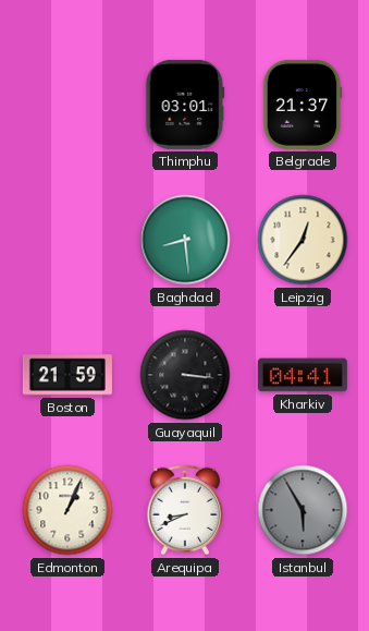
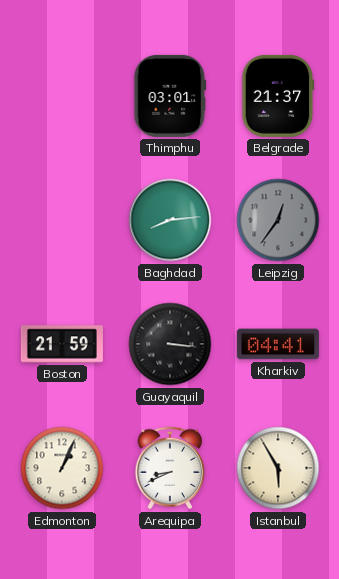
Baghdad: 8:29 -> 8:14 (170, 220)
Leipzig dial: cream -> grey (278, 220)
Istanbul dial: grey -> cream (278, 468)
